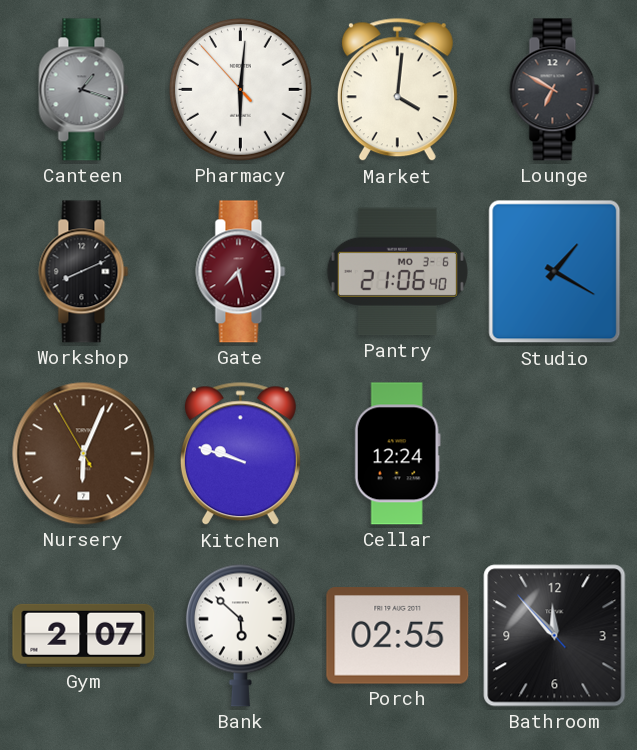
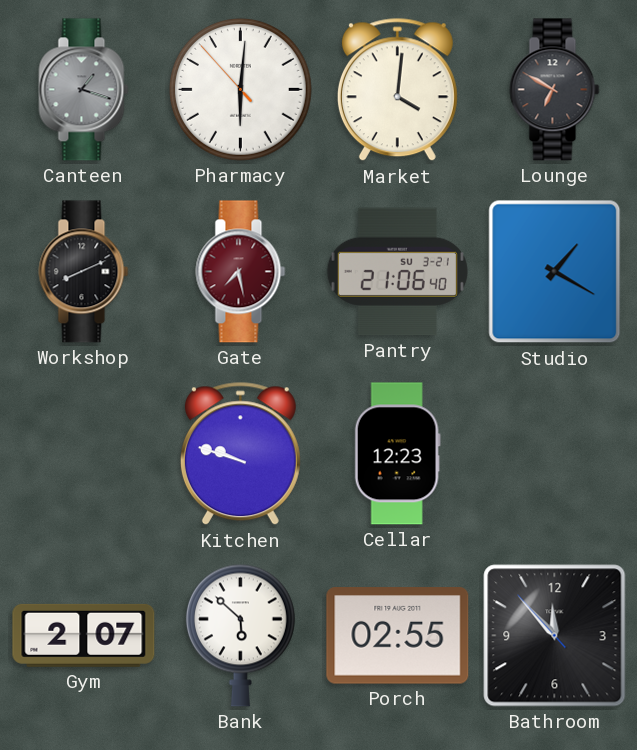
Pantry date: MO 3-6 -> SU 3-21 (397, 272)
Nursery: 6:03 -> none (84, 454)
Cellar: 12:24 -> 12:23 (397, 454)
